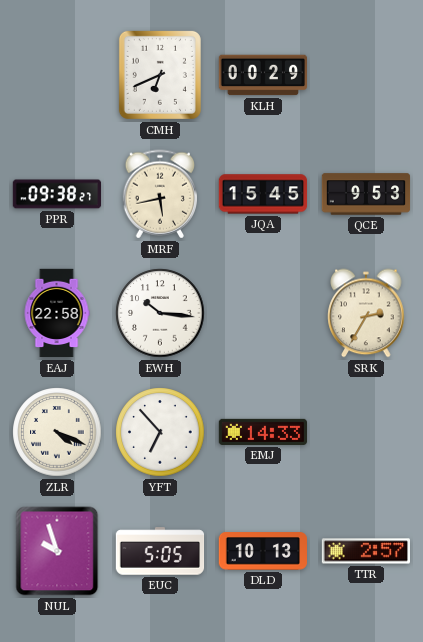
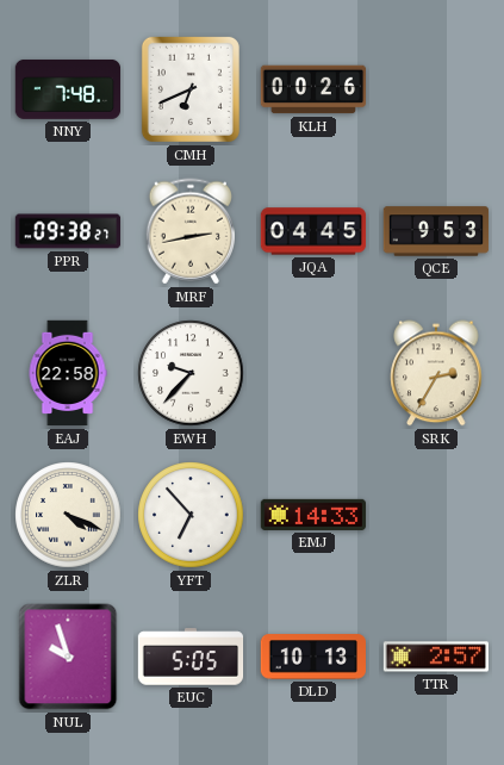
NNY: none -> 7:48 (68, 89)
KLH: 00:29 -> 00:26 (313, 89)
MRF: 5:43 -> 2:43 (189, 231)
JQA: 15:45 -> 04:45 (313, 231)
EWH: 10:16 -> 9:37 (191, 373)
